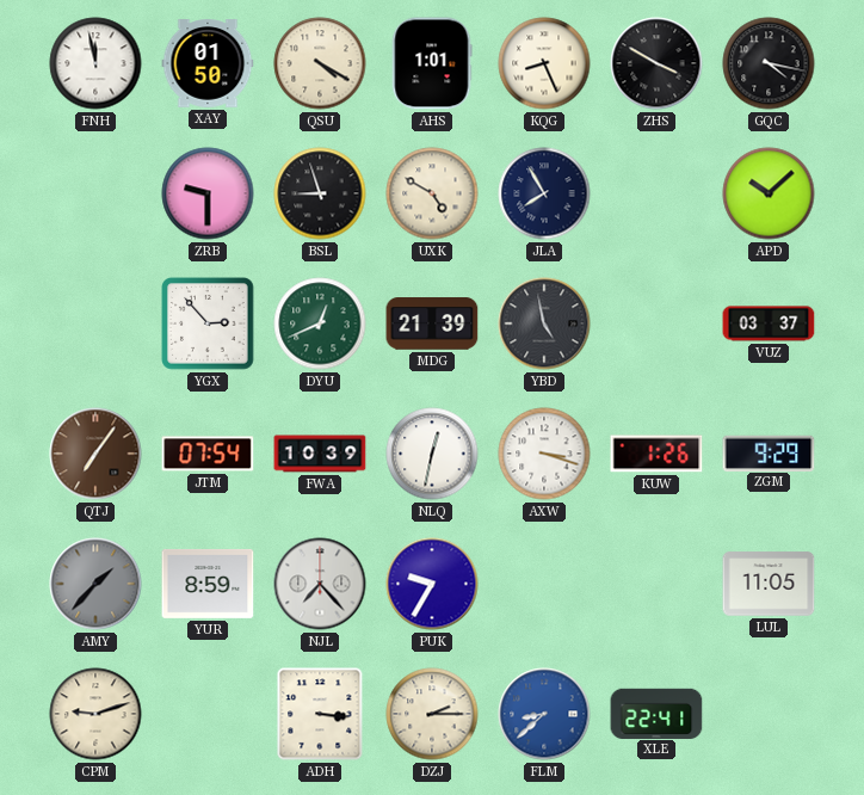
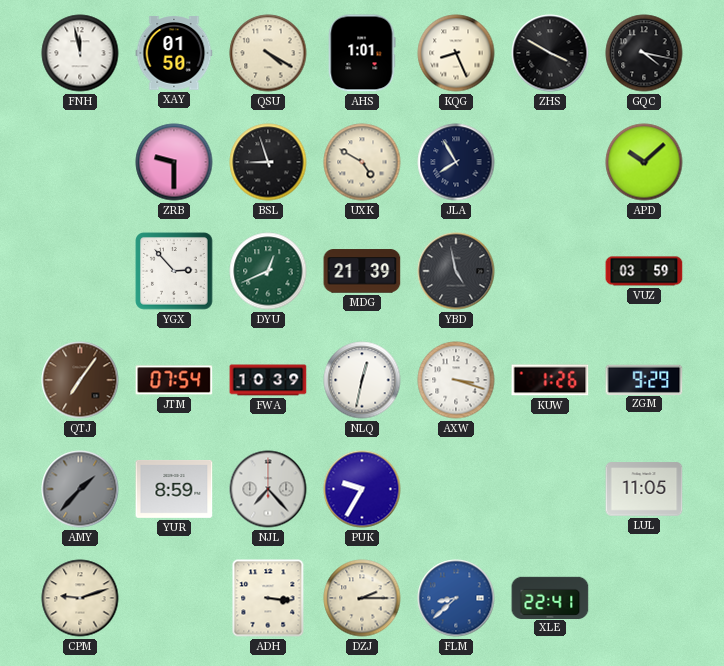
VUZ: 03:37 -> 03:59 (644, 271)
